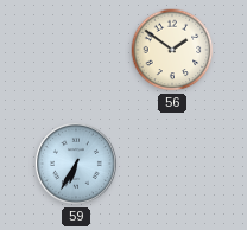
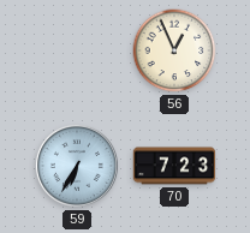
56: 1:51 -> 12:56 (174, 50)
70: none -> 7:23 (174, 166)
